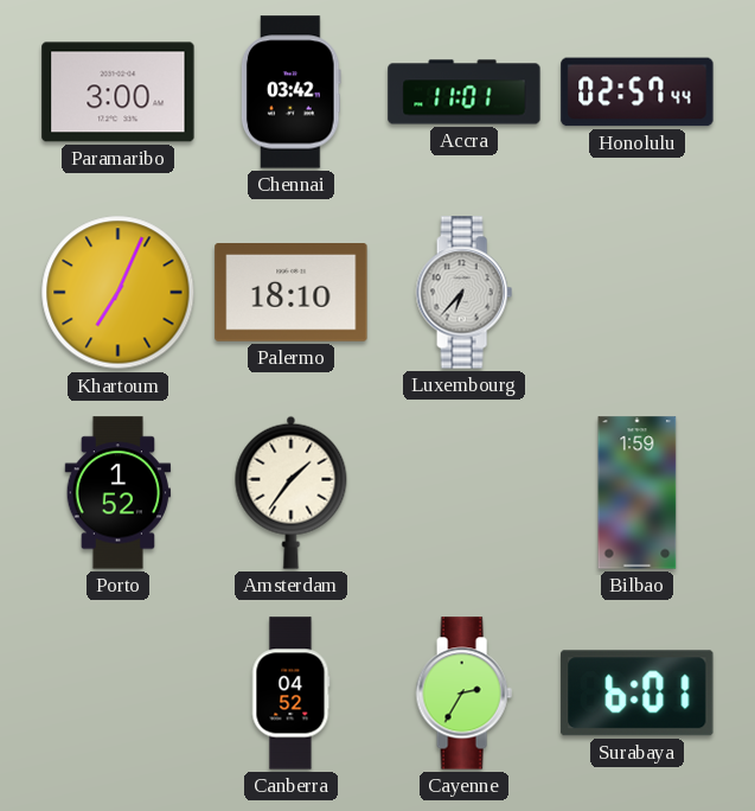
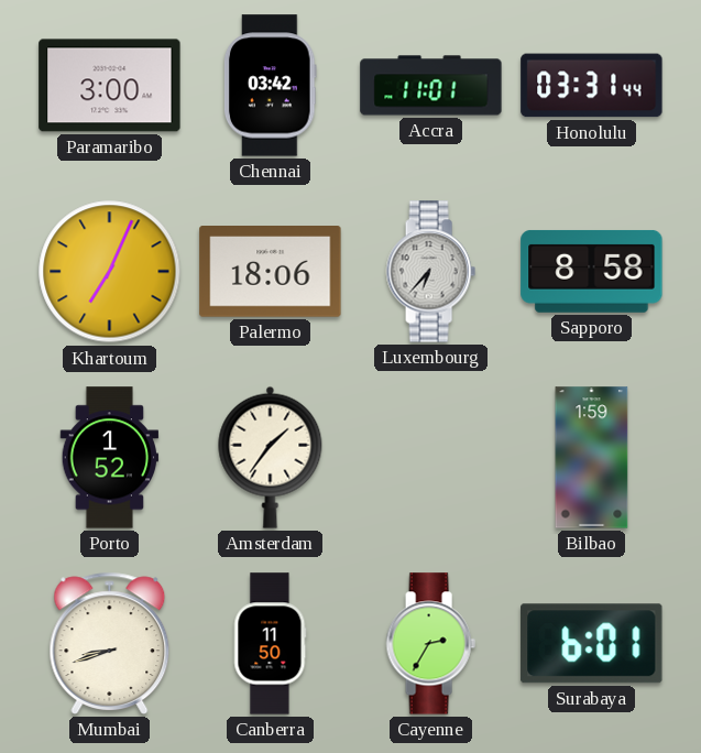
Honolulu: 02:57 -> 03:31 (592, 86)
Palermo: 18:10 -> 18:06 (271, 272)
Sapporo: none -> 8:58 (592, 271)
Mumbai: none -> 8:42 (110, 643)
Canberra: 04:52 -> 11:50 (270, 644)
